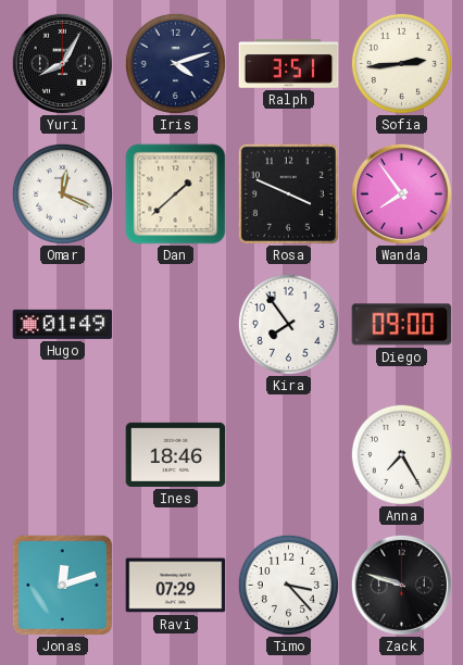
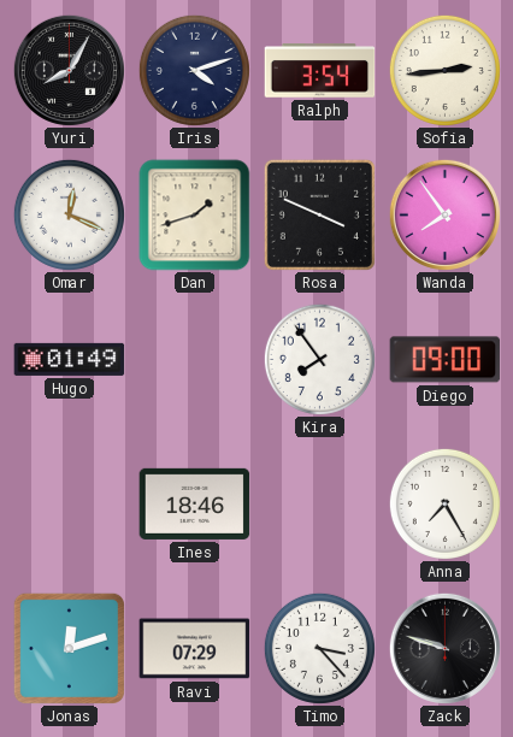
Ralph: 3:51 -> 3:54 (320, 71)
Dan: 1:38 -> 1:42 (195, 216)
